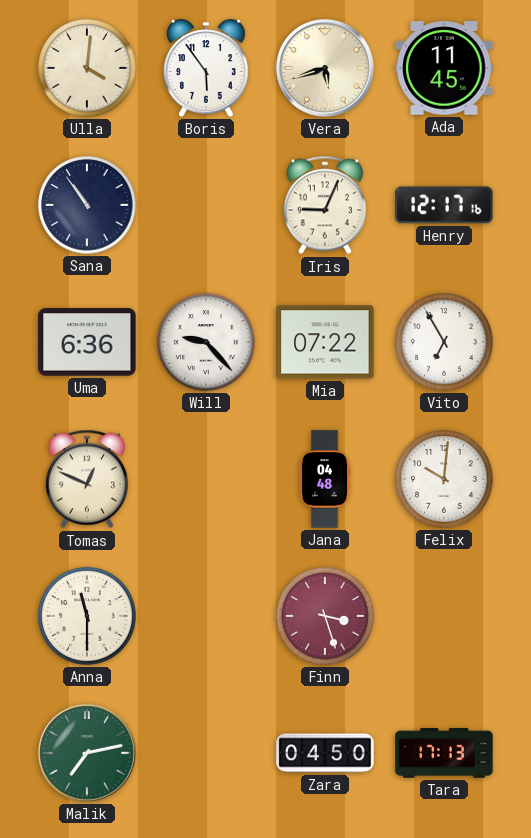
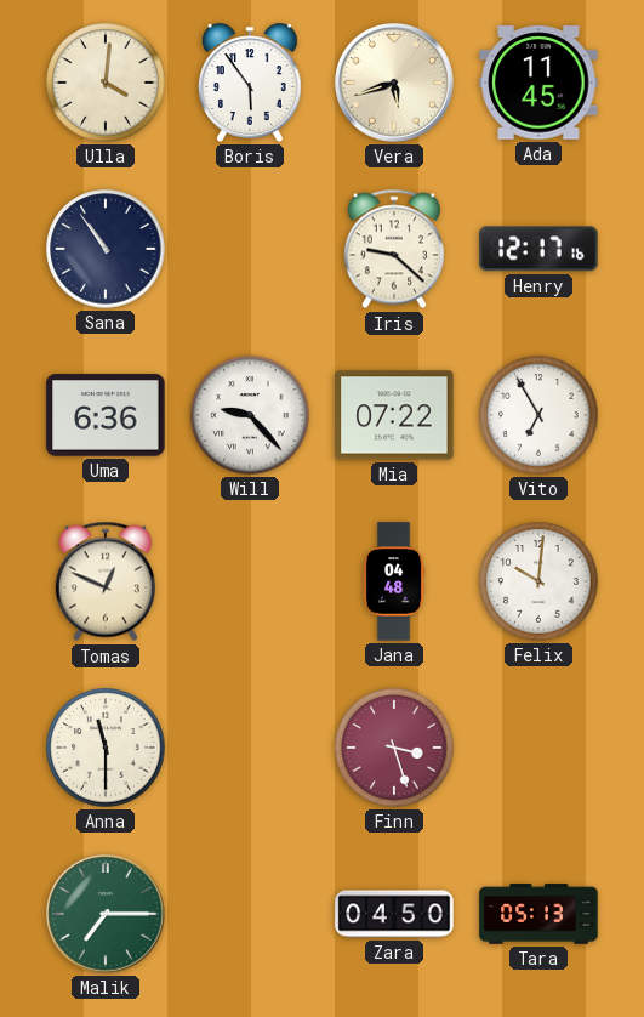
Iris: 9:04 -> 9:22 (394, 249)
Malik: 7:13 -> 7:15 (107, 915)
Tara: 17:13 -> 05:13 (538, 914)
